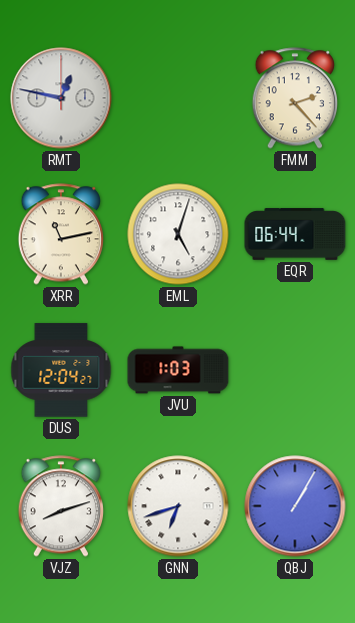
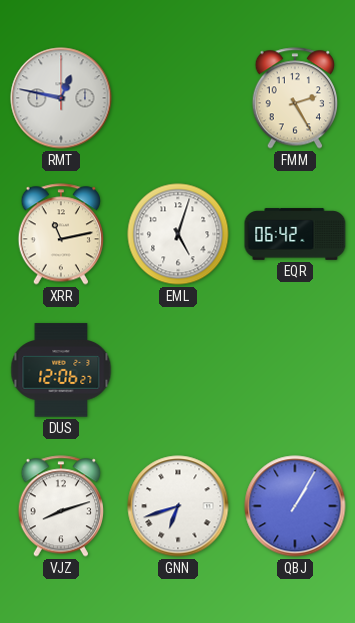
FMM: 2:23 -> 2:25 (294, 98)
EQR: 06:44 -> 06:42 (295, 234)
DUS: 12:04 -> 12:06 (61, 370)
JVU: 1:03 -> none (178, 370)
